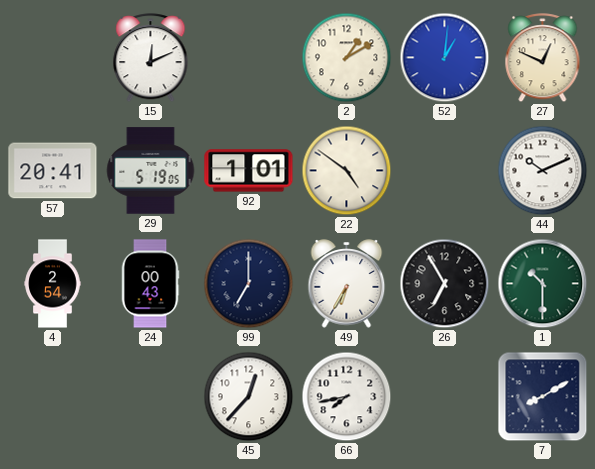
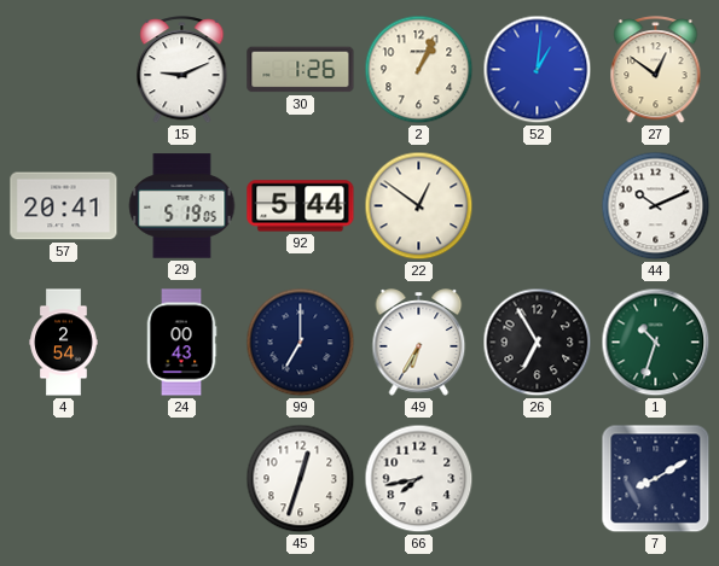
15: 12:11 -> 9:11 (182, 70)
30: none -> 1:26 (301, 70)
2: 1:10 -> 1:04 (419, 70)
27: 12:49 -> 12:51 (656, 70)
92: 1:01 -> 5:44 (301, 206)
22: 4:51 -> 12:51 (419, 206)
1: 10:30 -> 10:33 (656, 343)
45: 12:37 -> 12:33 (301, 479)
